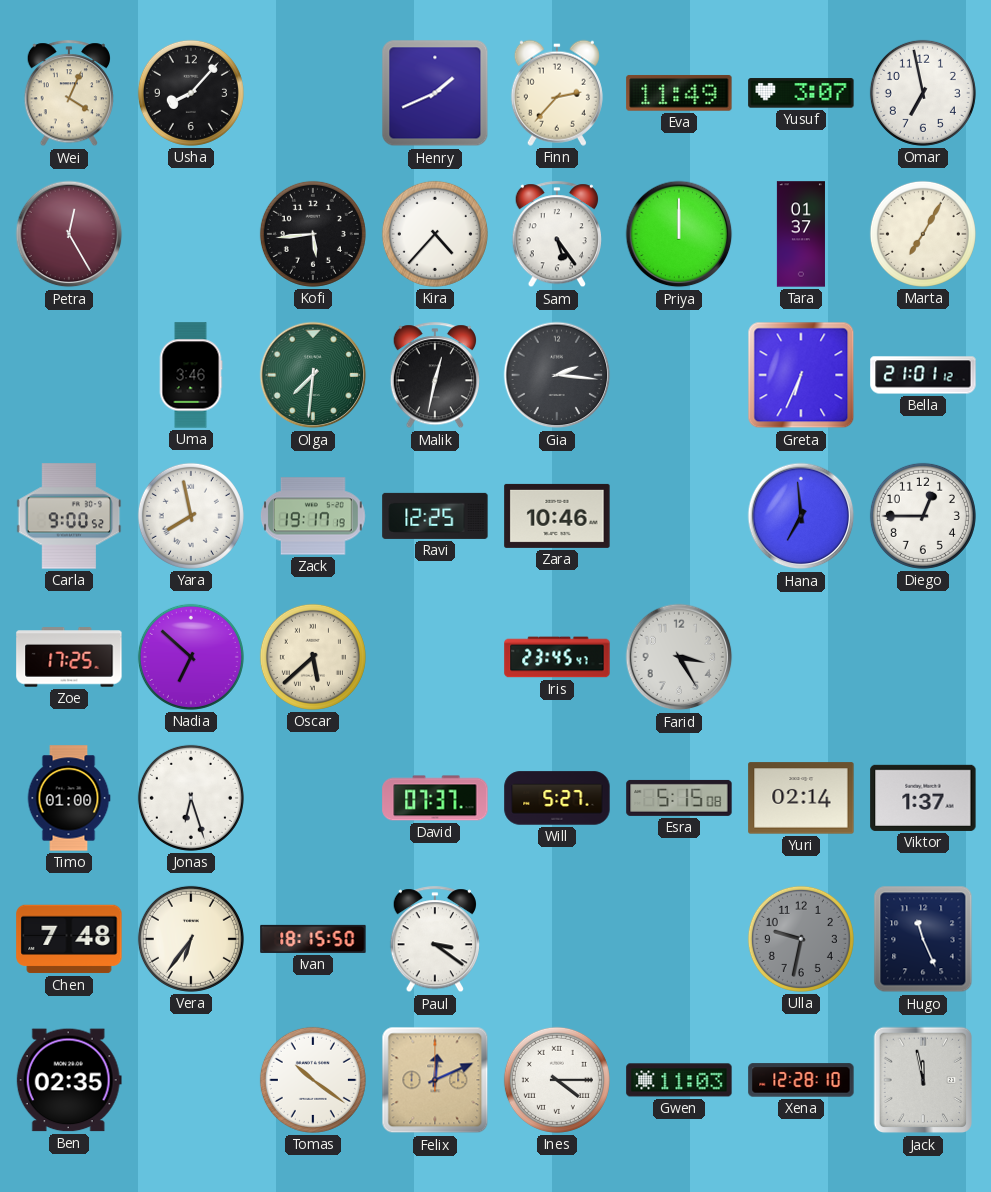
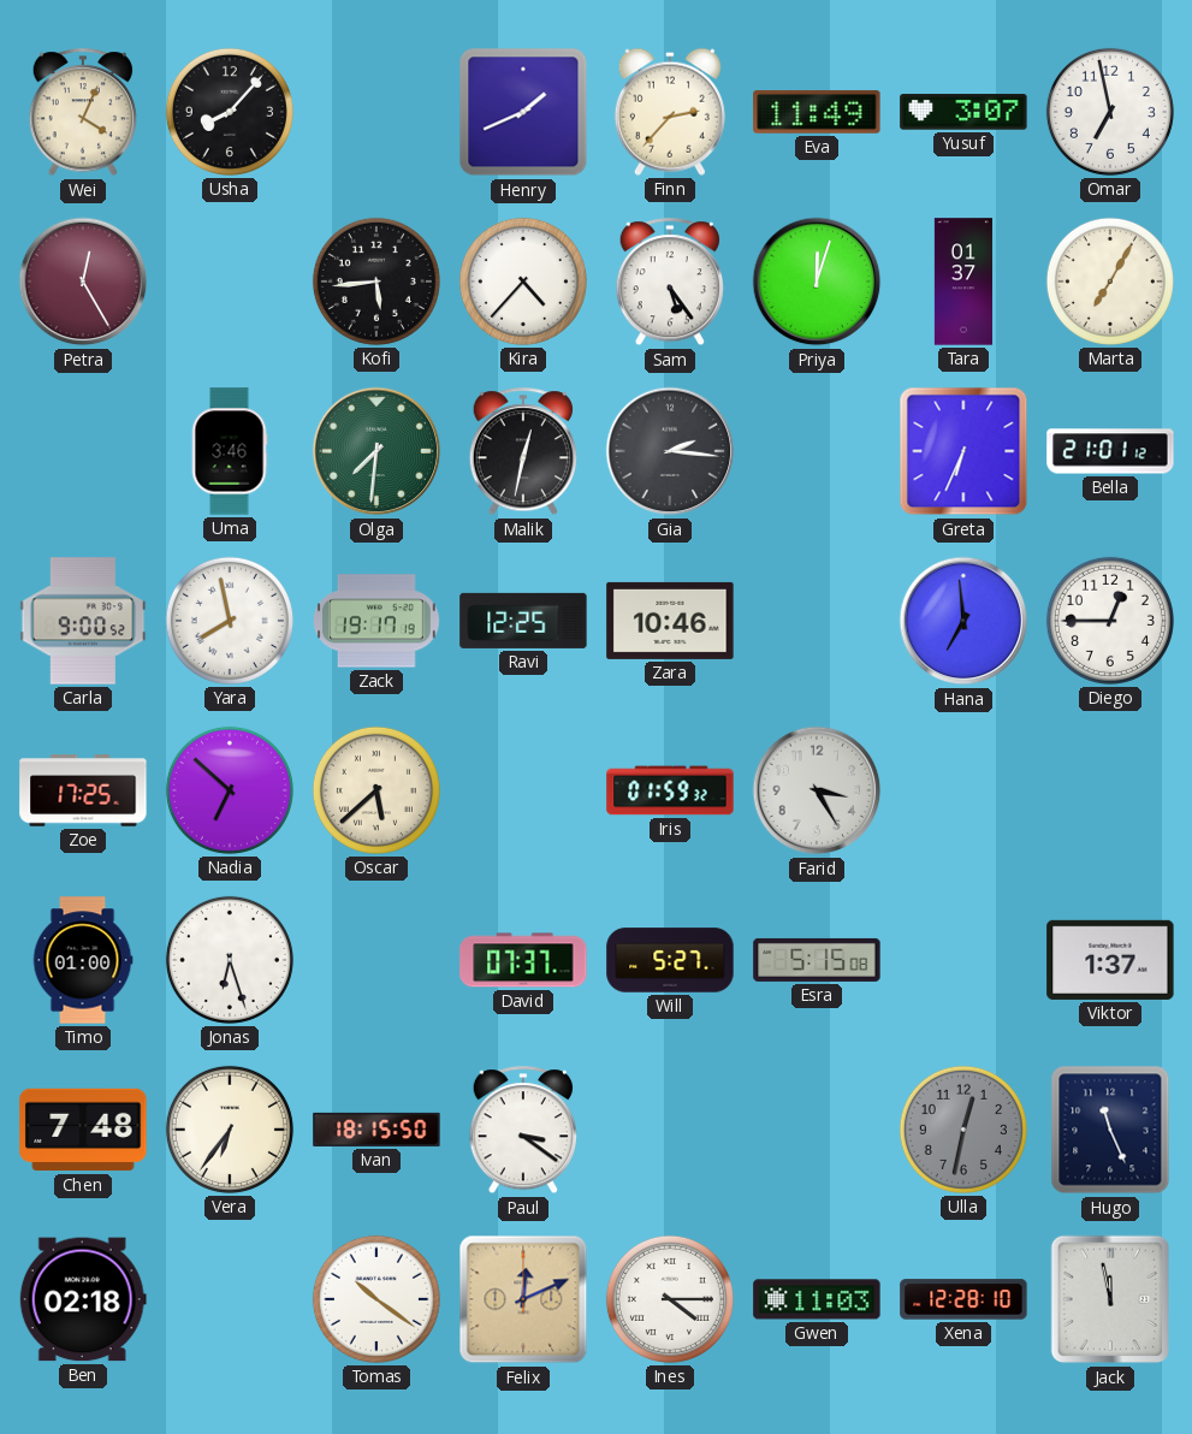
Priya: 12:00 -> 12:03 (817, 282)
Iris: 23:45 -> 01:59 (670, 790)
Yuri: 02:14 -> none (801, 798)
Ulla: 9:32 -> 12:32 (963, 1130)
Ben: 02:35 -> 02:18 (83, 1299)
